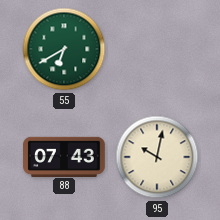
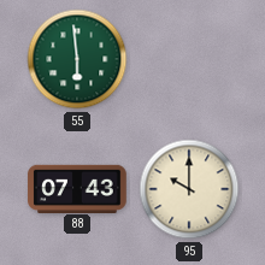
55: 6:40 -> 5:59 (77, 59)
95: 10:02 -> 10:00 (189, 189)
